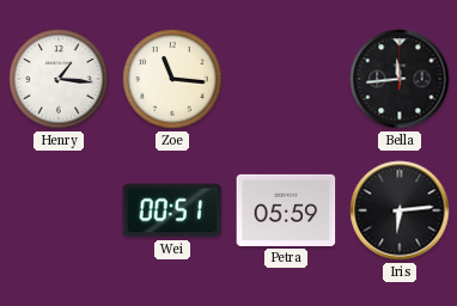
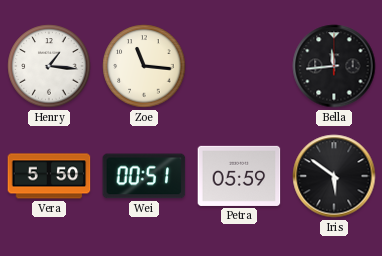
Vera: none -> 5:50 (49, 176)
Iris: 6:14 -> 5:51 (334, 176)
